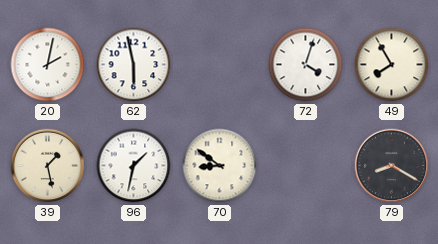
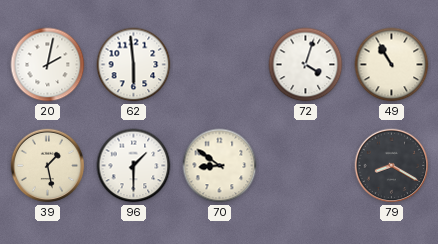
62: 5:58 -> 5:59 (134, 65)
49: 7:55 -> 10:55 (392, 65)
96: 1:32 -> 1:30 (134, 166)
